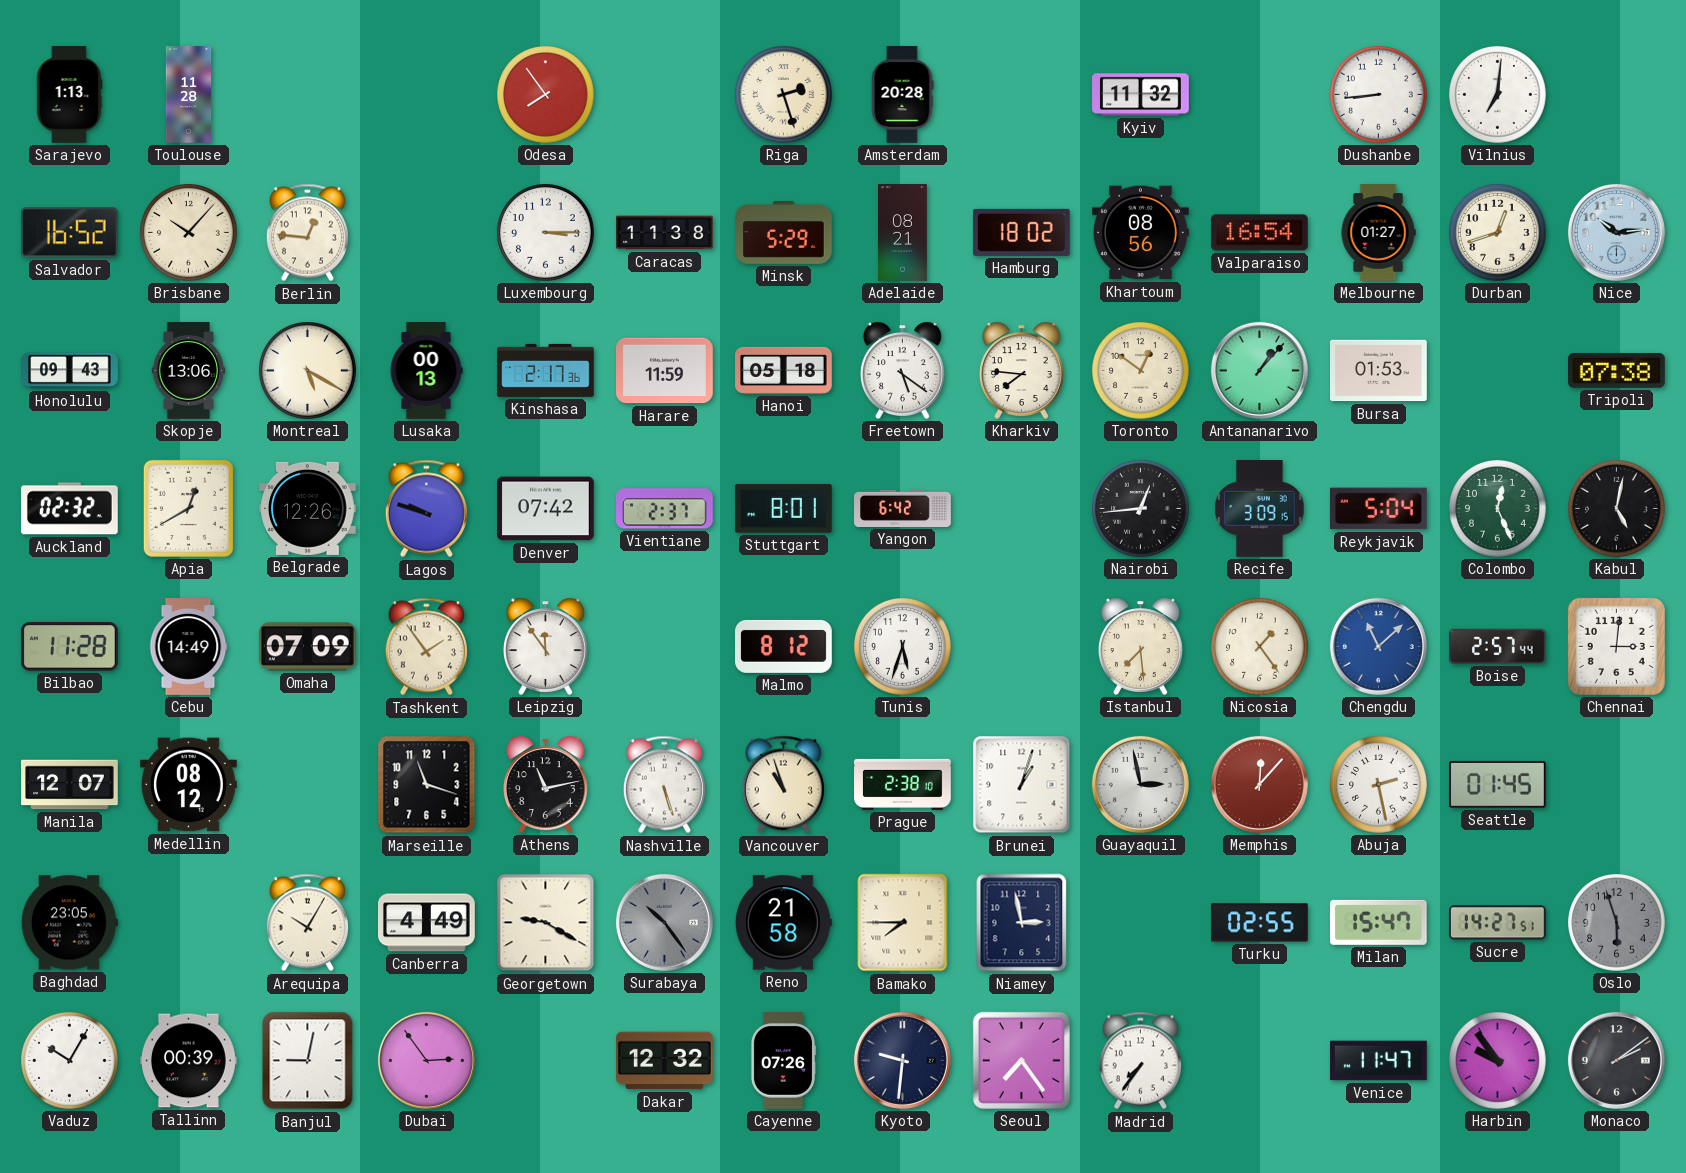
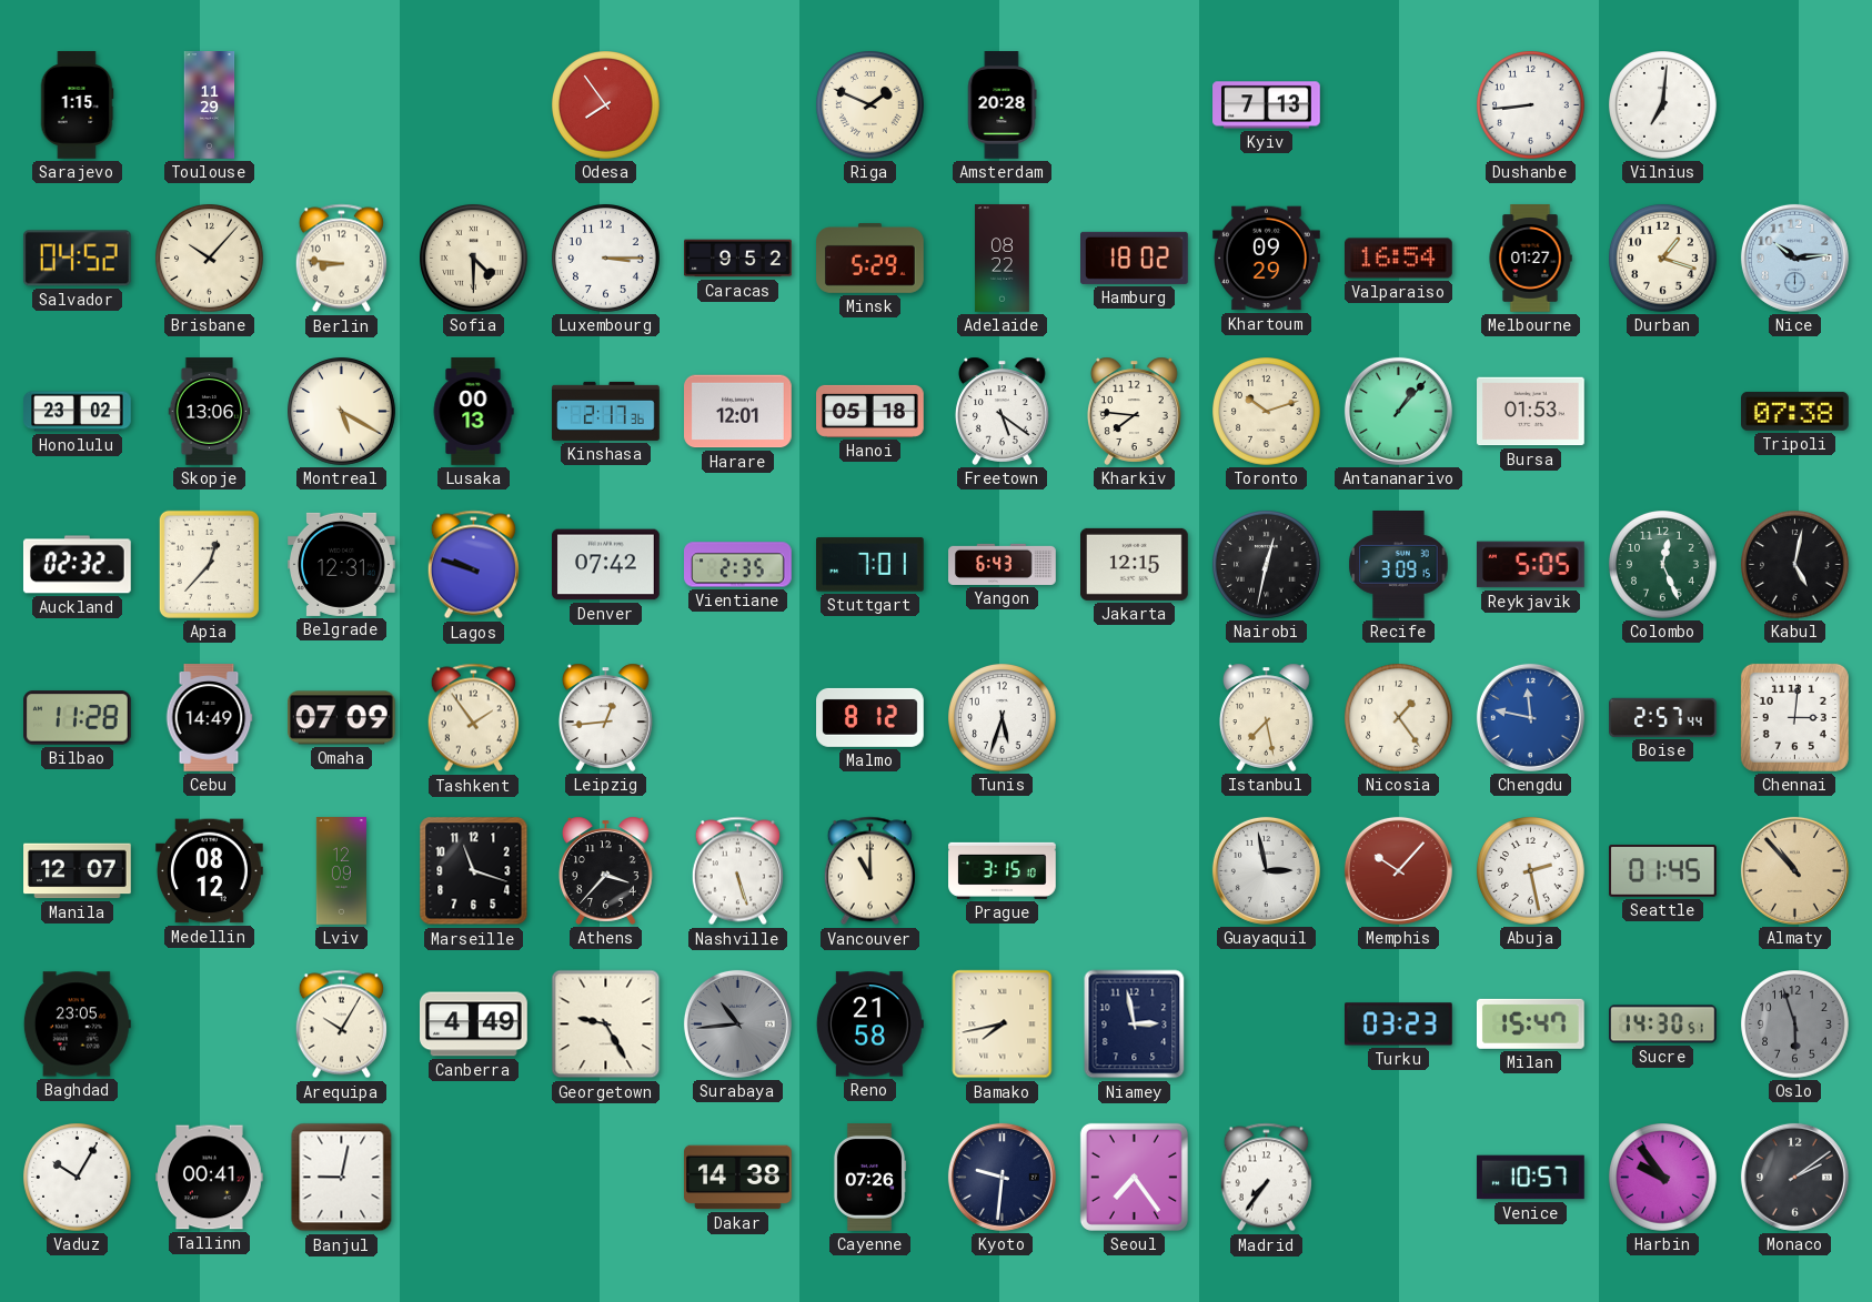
Sarajevo: 1:13 -> 1:15 (77, 105)
Toulouse: 11:28 -> 11:29 (210, 105)
Riga: 2:27 -> 1:49 (870, 105)
Kyiv: 11:32 -> 7:13 (1267, 105)
Salvador: 16:52 -> 04:52 (77, 259)
Berlin: 12:46 -> 8:46 (341, 259)
Sofia: none -> 4:30 (474, 259)
Caracas: 11:38 -> 9:52 (738, 259)
Adelaide: 08:21 -> 08:22 (1003, 259)
Khartoum: 08:56 -> 09:29 (1267, 259)
Durban: 12:42 -> 1:18 (1663, 259)
Honolulu: 09:43 -> 23:02 (78, 412)
Harare: 11:59 -> 12:01 (738, 412)
Toronto: 12:51 -> 10:12 (1267, 412)
Apia: 12:40 -> 12:37 (209, 564)
Belgrade: 12:26 -> 12:31 (342, 564)
Vientiane: 2:37 -> 2:35 (738, 565)
Stuttgart: 8:01 -> 7:01 (870, 565)
Yangon: 6:42 -> 6:43 (1003, 564)
Jakarta: none -> 12:15 (1135, 564)
Nairobi: 12:44 -> 12:32 (1267, 565)
Reykjavik: 5:04 -> 5:05 (1531, 565)
Leipzig: 11:54 -> 12:44 (605, 717)
Istanbul: 7:29 -> 7:28 (1266, 717)
Chengdu: 11:08 -> 11:47 (1530, 717)
Lviv: none -> 12:09 (341, 871)
Athens: 11:13 -> 3:37 (605, 870)
Vancouver: 10:57 -> 11:00 (869, 871)
Prague: 2:38 -> 3:15 (1003, 870)
Brunei: 1:03 -> none (1022, 785)
Memphis: 12:07 -> 10:07 (1398, 870)
Almaty: none -> 10:53 (1794, 870)
Georgetown: 9:20 -> 9:25 (606, 1025)
Surabaya: 10:24 -> 10:44 (737, 1023)
Bamako: 7:45 -> 7:43 (1003, 1025)
Turku: 02:55 -> 03:23 (1399, 1025)
Sucre: 14:27 -> 14:30 (1663, 1025)
Tallinn: 00:39 -> 00:41 (210, 1178)
Dubai: 2:54 -> none (426, 1060)
Dakar: 12:32 -> 14:38 (738, 1178)
Venice: 11:47 -> 10:57 (1531, 1178)
